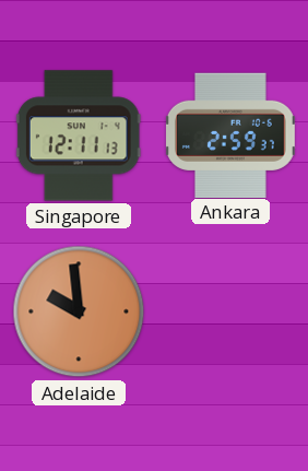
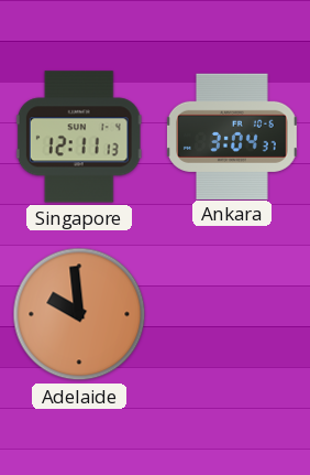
Ankara: 2:59 -> 3:04 (232, 136)
